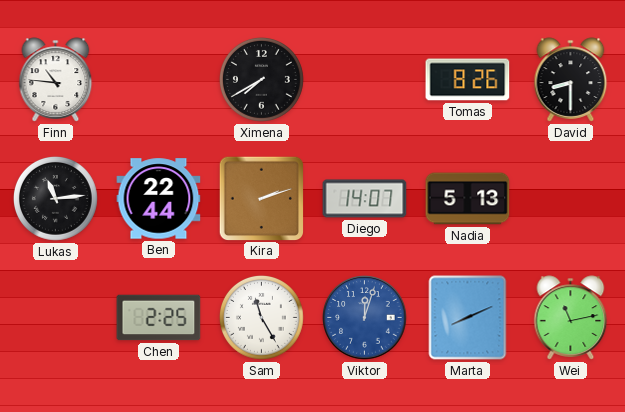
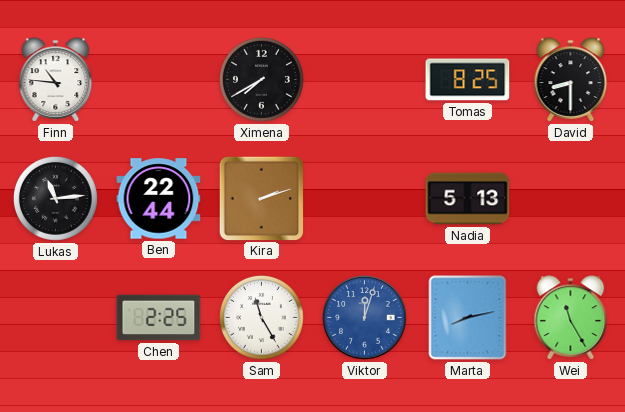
Tomas: 8:26 -> 8:25 (468, 80)
Diego: 14:07 -> none (365, 199)
Marta: 8:11 -> 8:13 (468, 318)
Wei: 11:13 -> 11:25 (571, 318)
